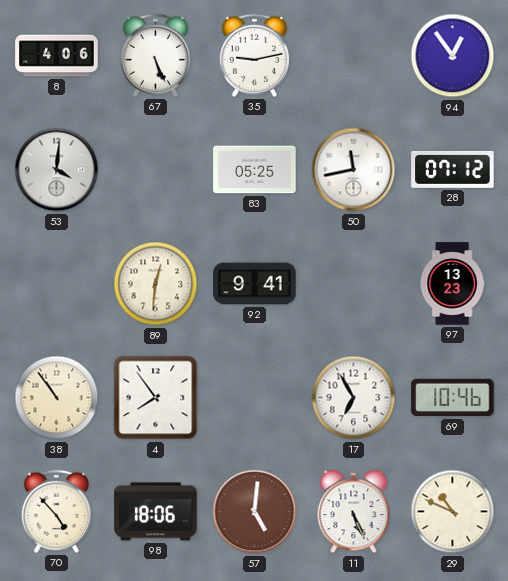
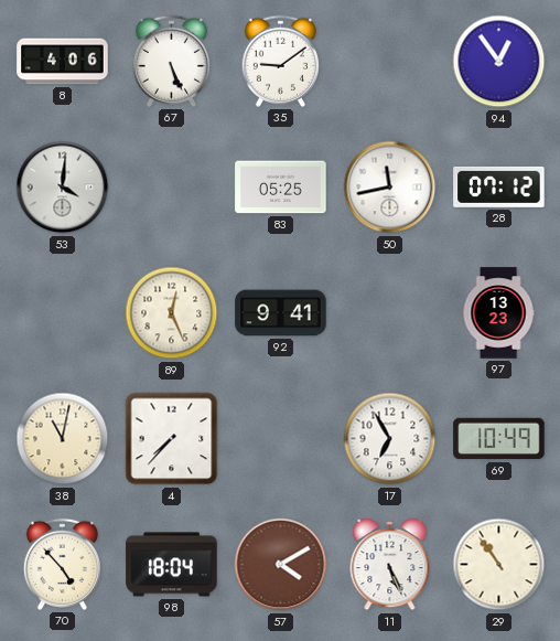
35: 9:13 -> 9:09 (280, 61)
89: 12:31 -> 12:26 (172, 313)
38: 10:54 -> 11:02 (63, 439)
4: 7:54 -> 7:37 (172, 439)
69: 10:46 -> 10:49 (499, 439)
98: 18:06 -> 18:04 (172, 565)
57: 5:01 -> 4:10 (281, 565)
29: 10:49 -> 10:54 (499, 565)
